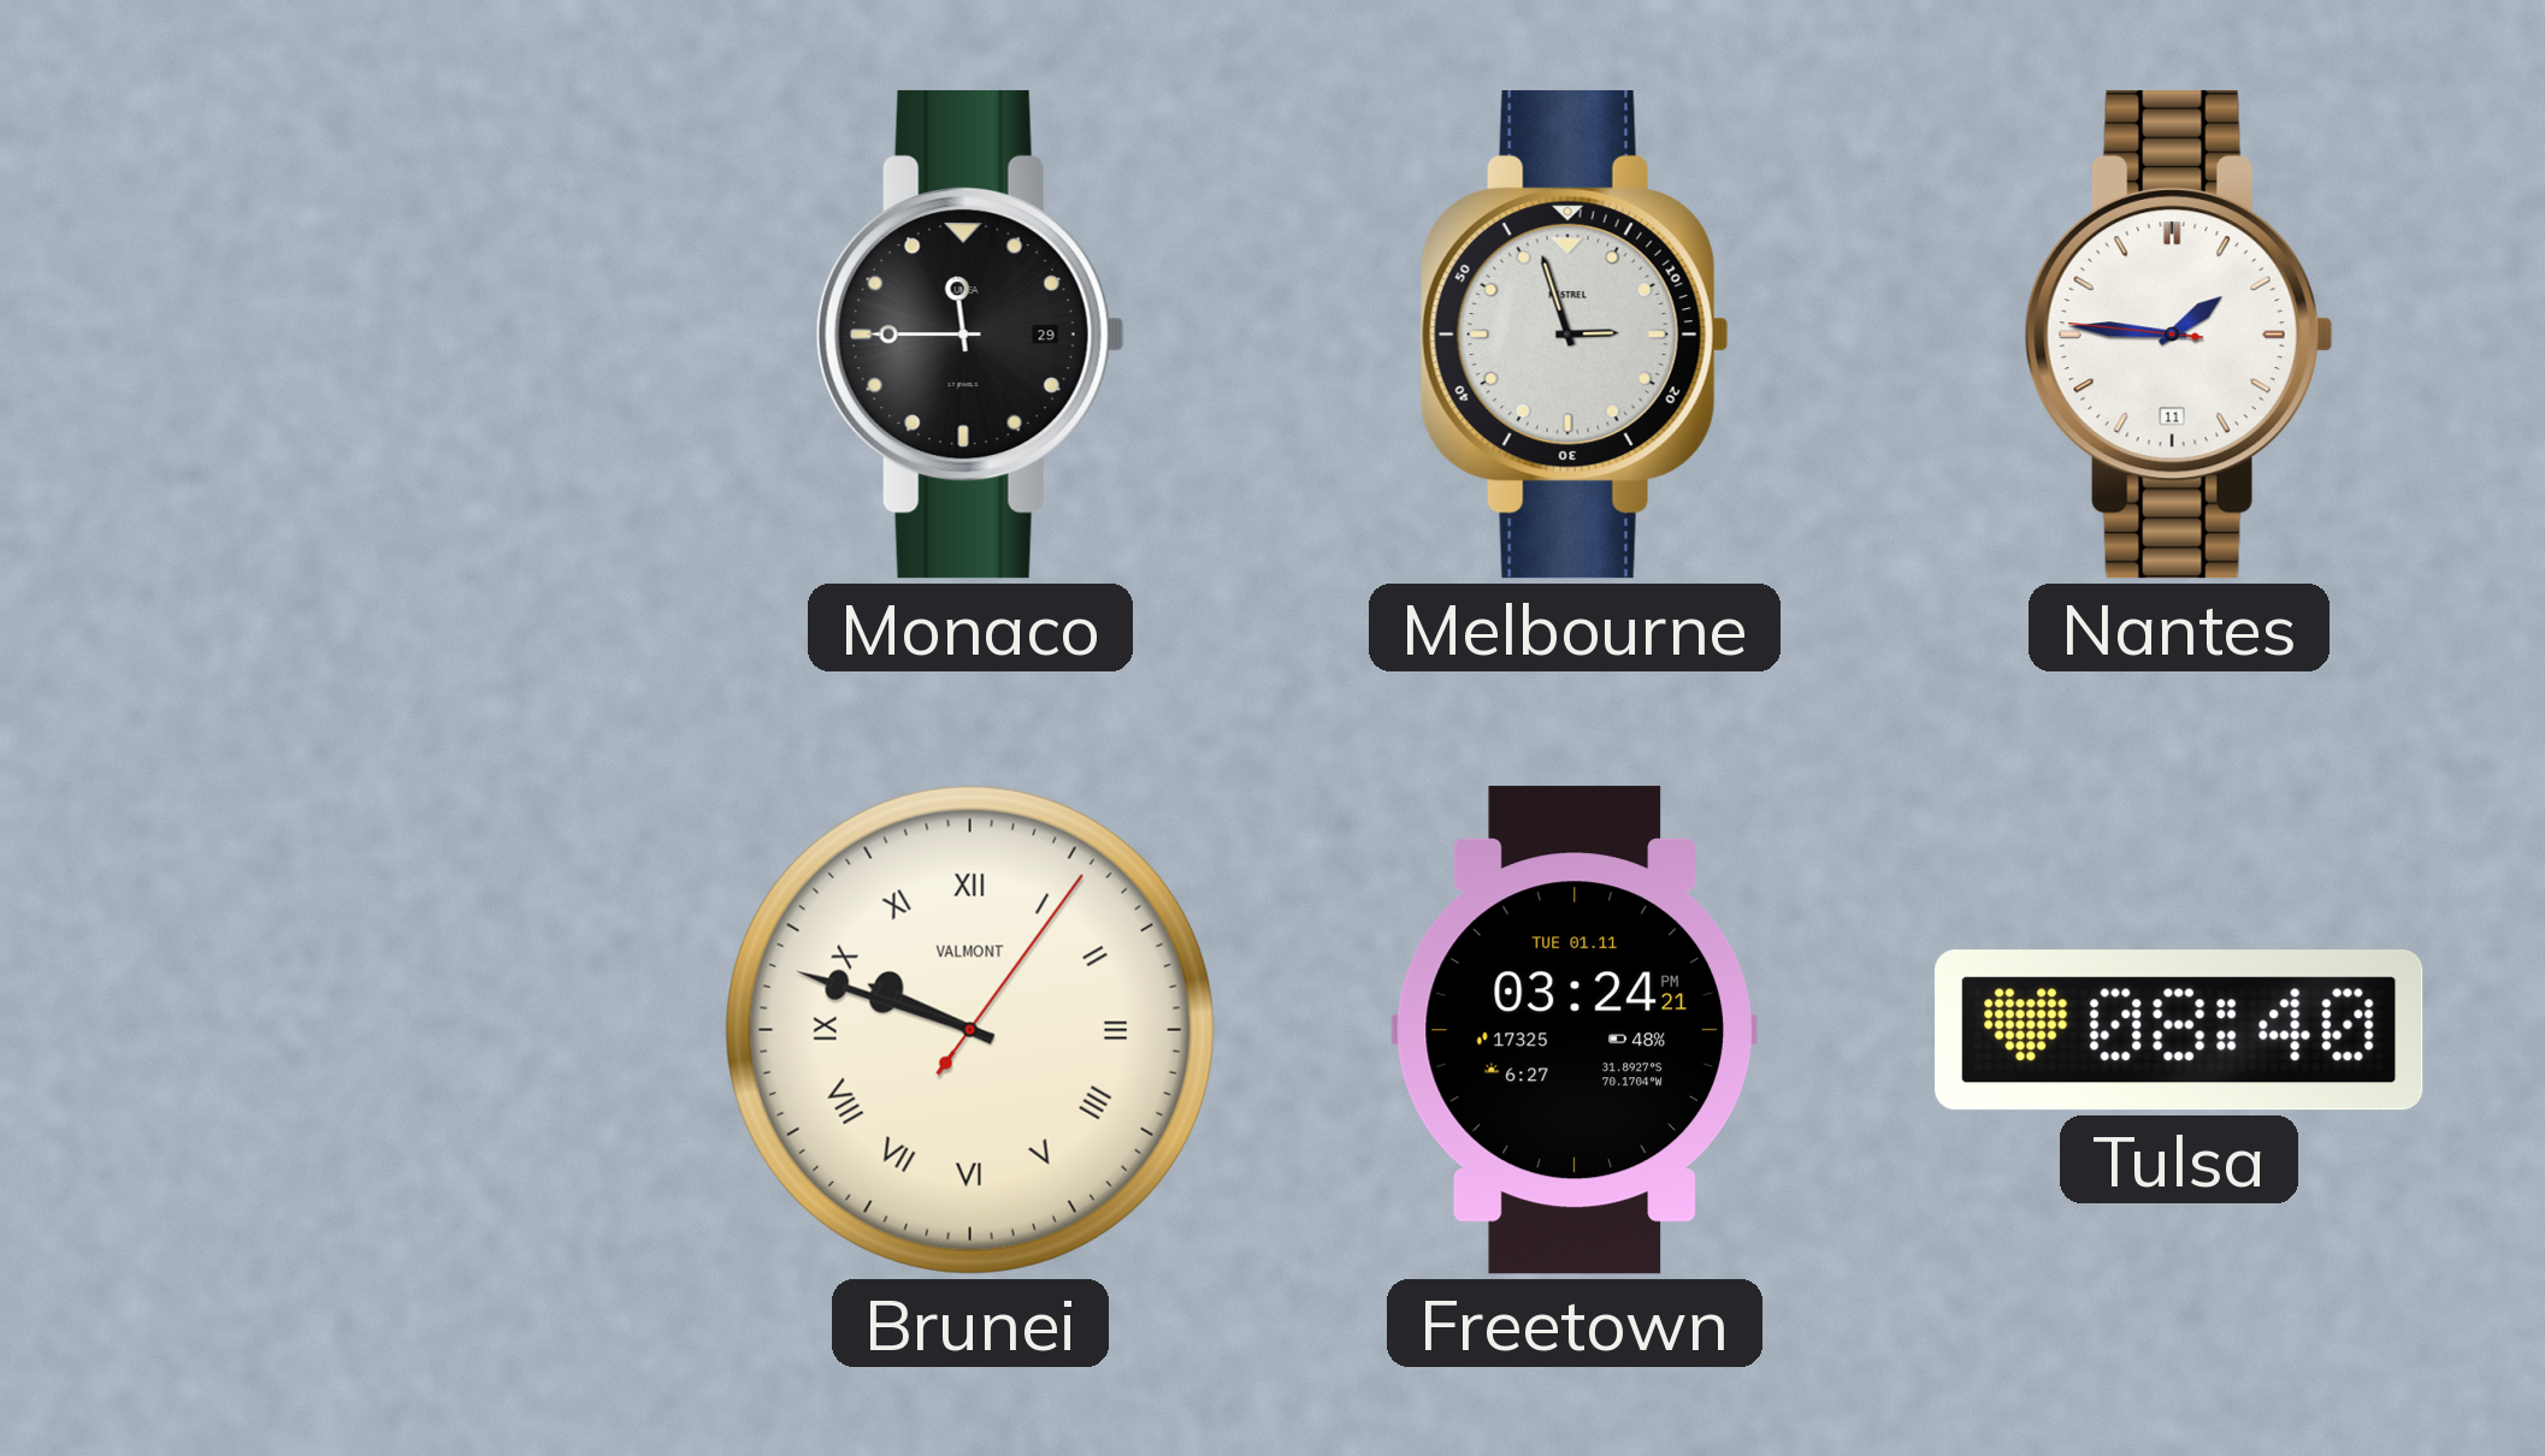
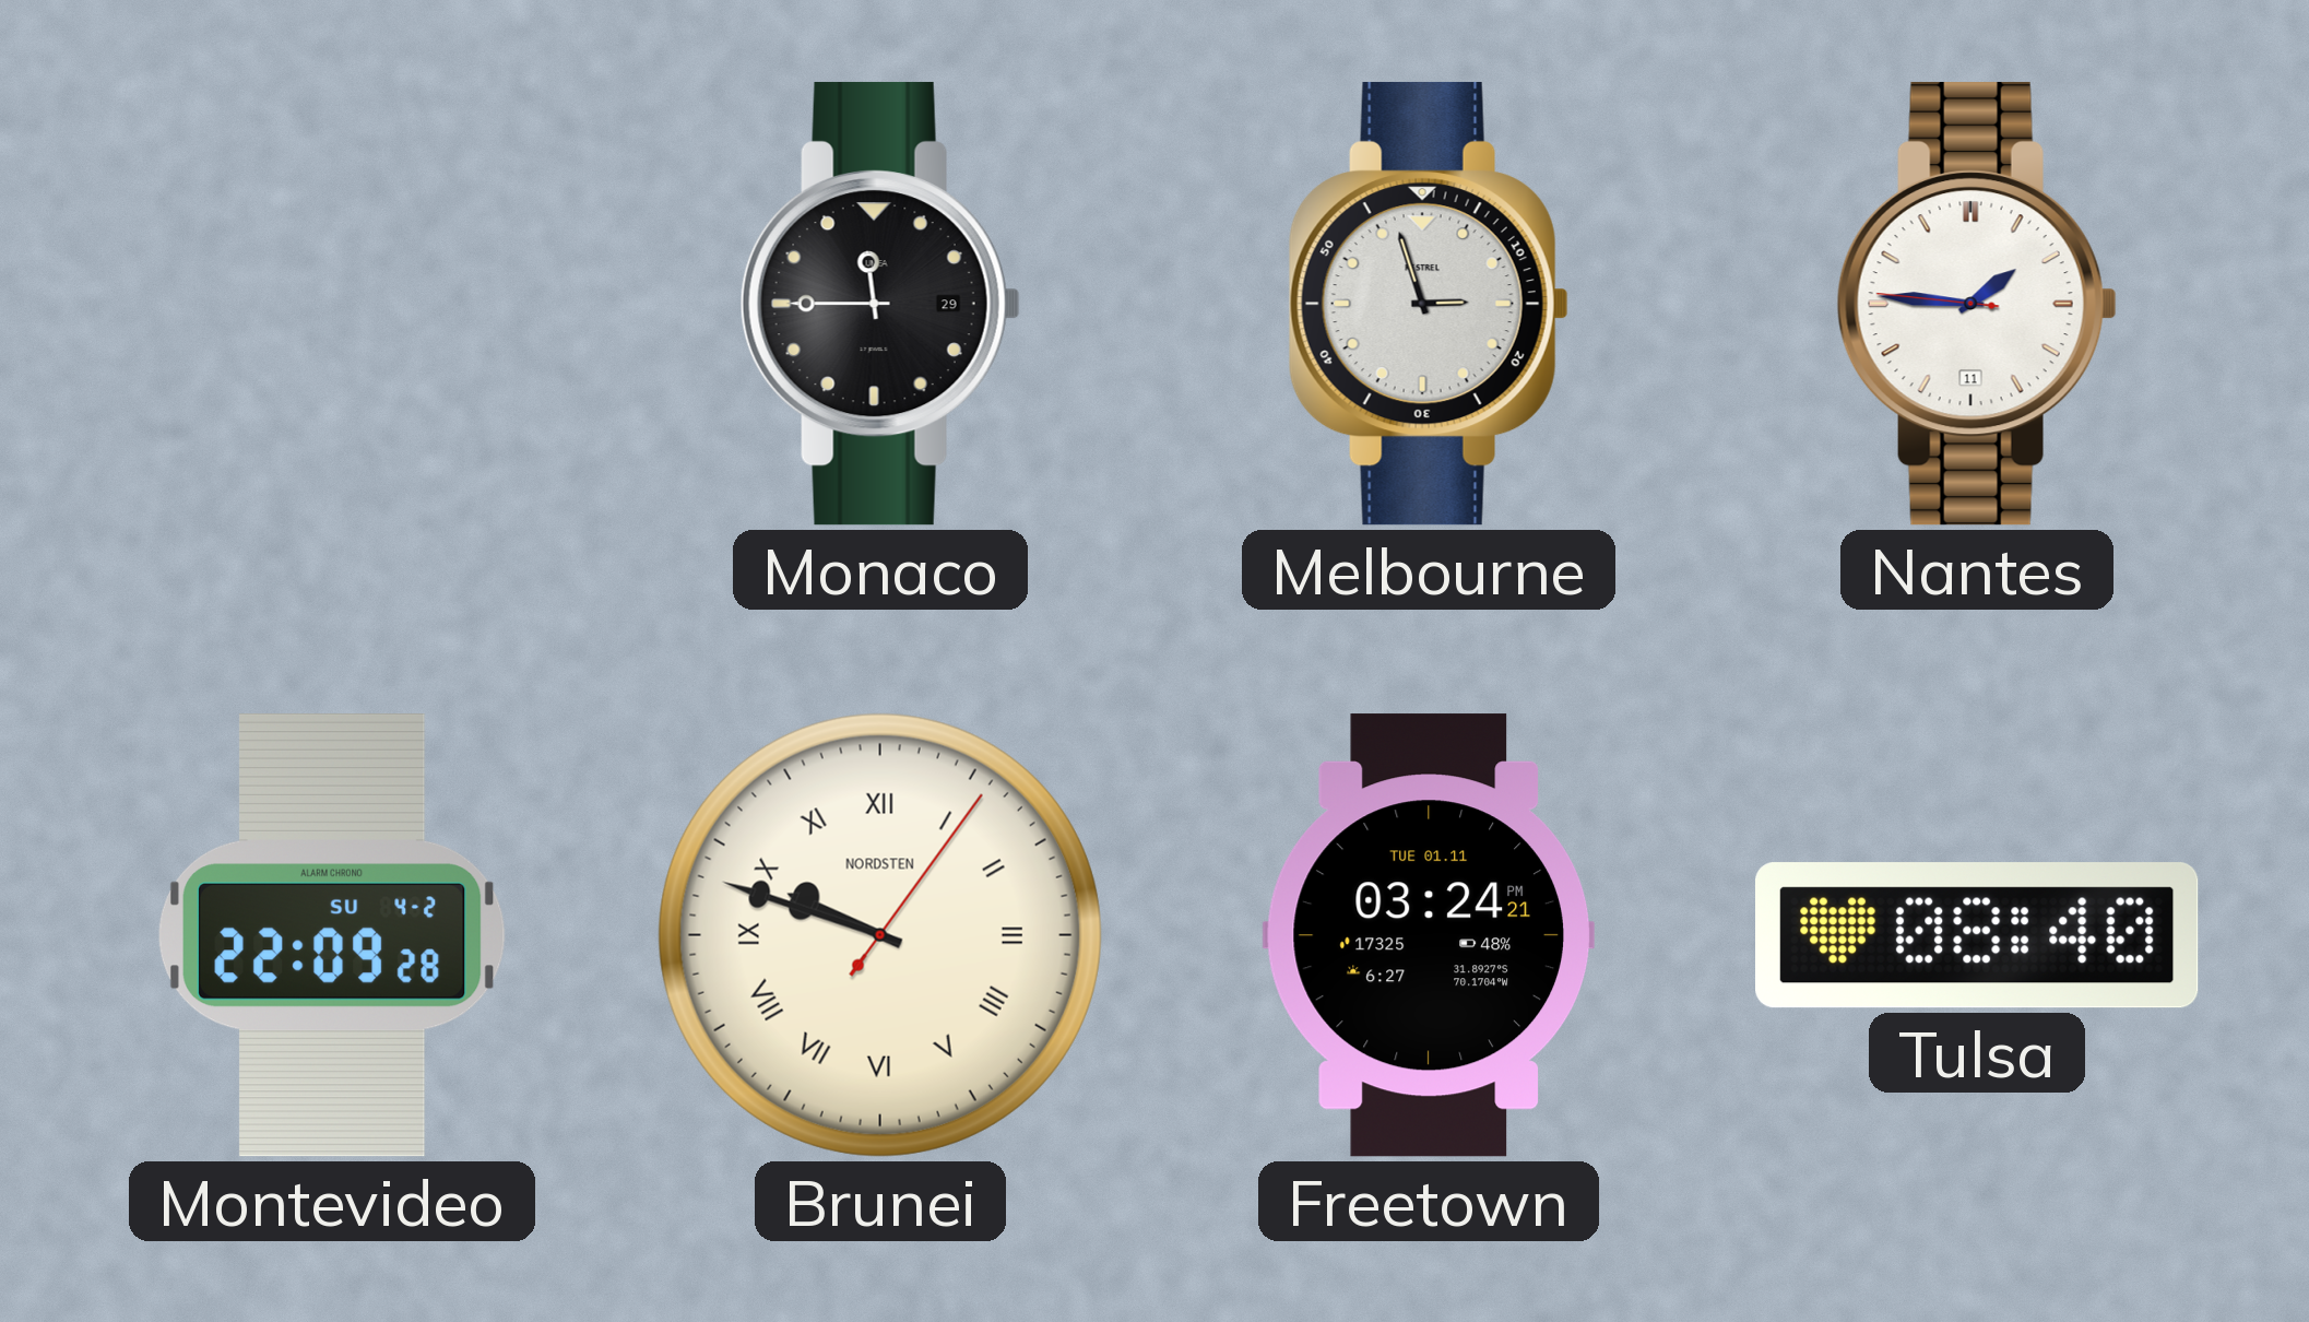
Montevideo: none -> 22:09 (332, 935)
Brunei brand: VALMONT -> NORDSTEN (880, 935)
